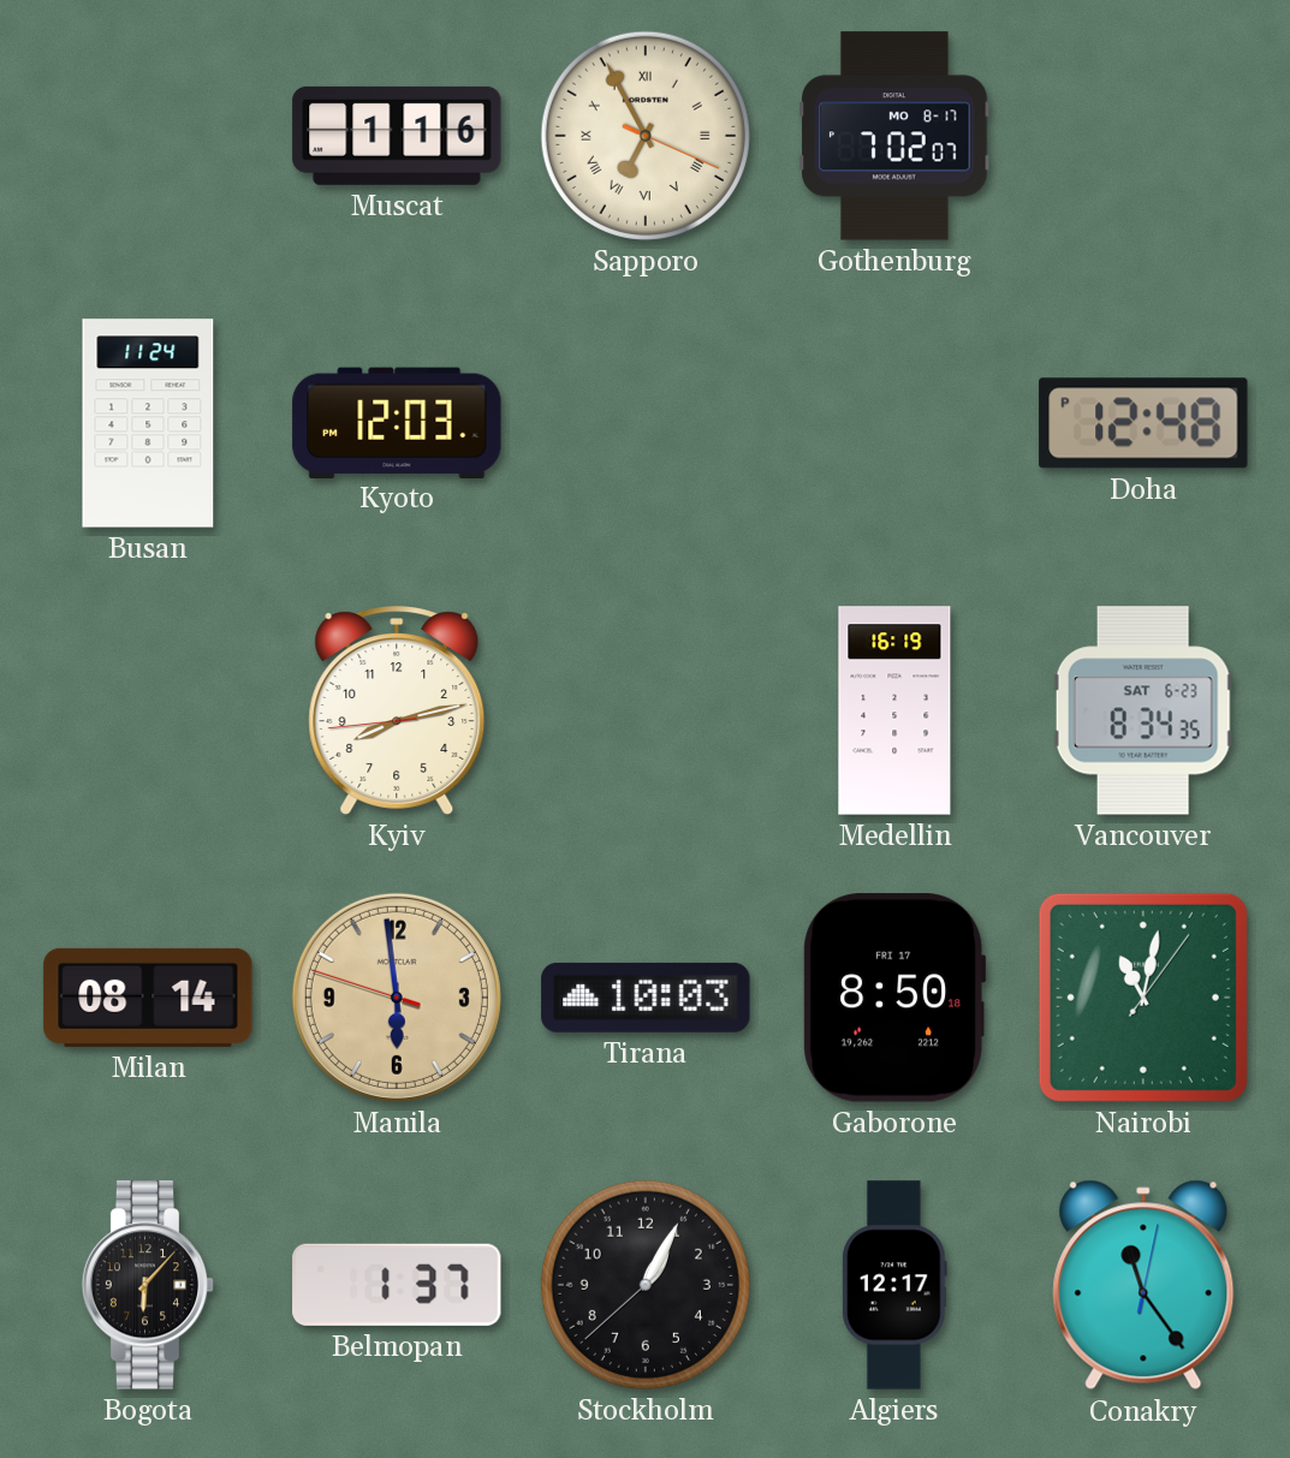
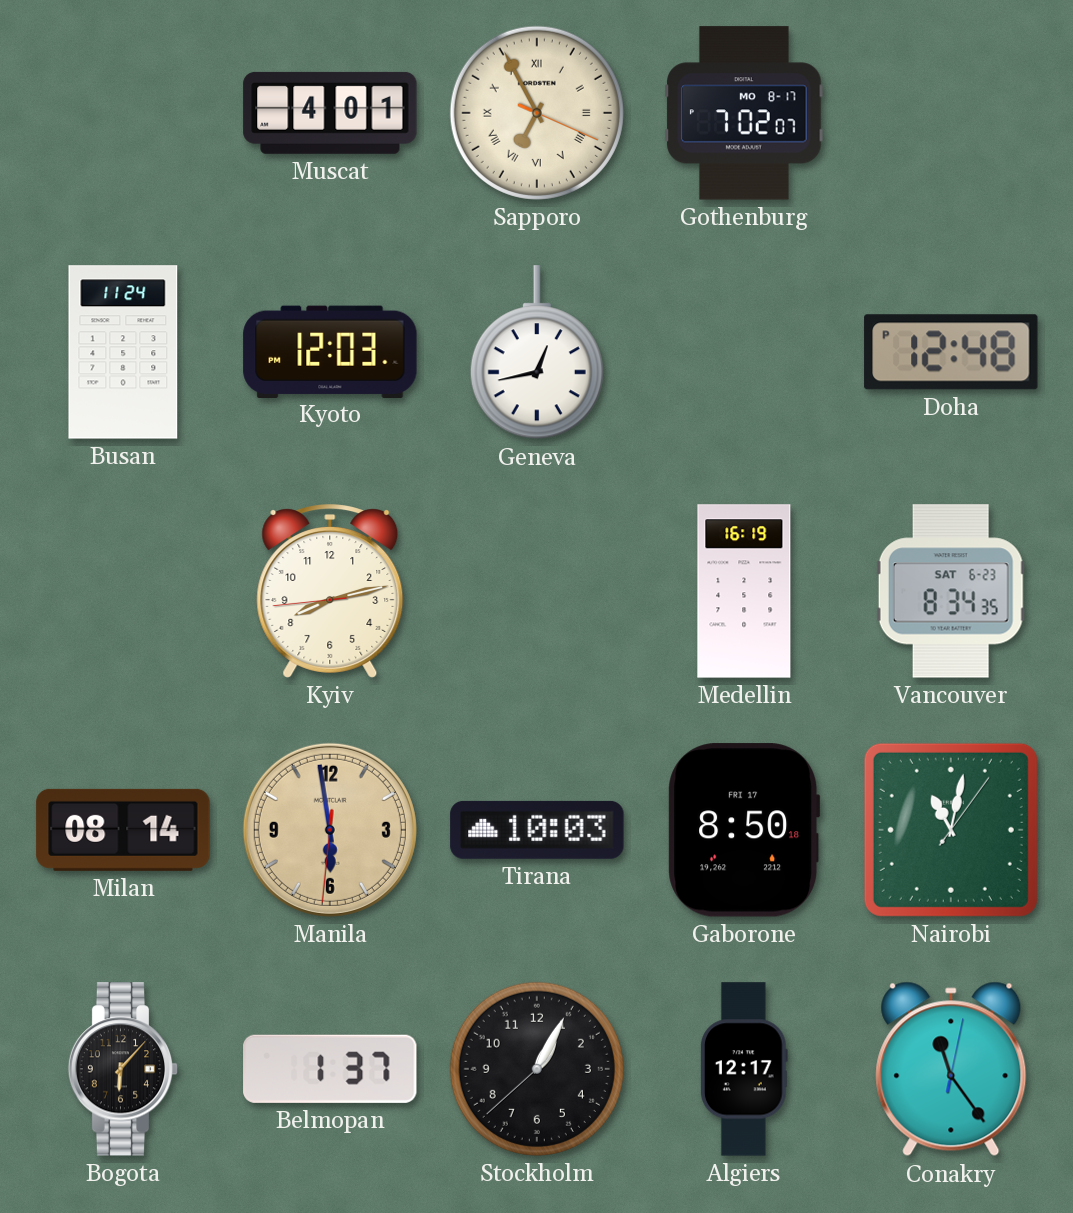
Muscat: 1:16 -> 4:01 (330, 113)
Geneva: none -> 12:43 (537, 353)
Manila: 5:58:48 -> 5:58:31 (330, 830)
